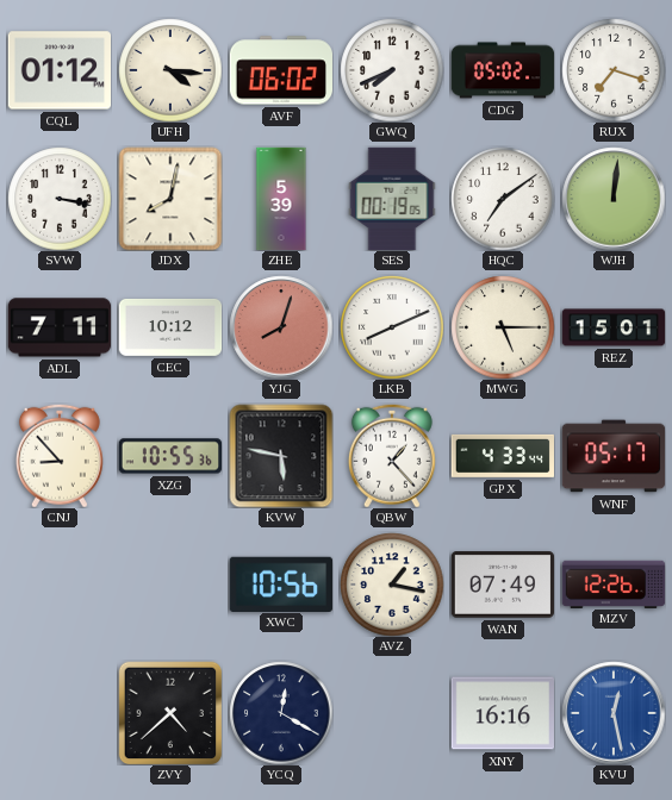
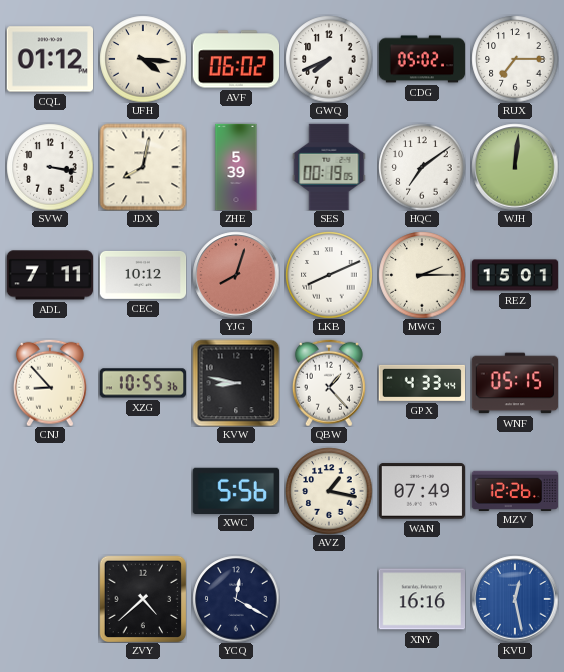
RUX: 7:18 -> 7:15 (515, 59)
MWG: 5:15 -> 2:15 (422, 275)
KVW: 5:47 -> 8:47 (236, 383)
WNF: 05:17 -> 05:15 (515, 383)
XWC: 10:56 -> 5:56 (235, 490)
